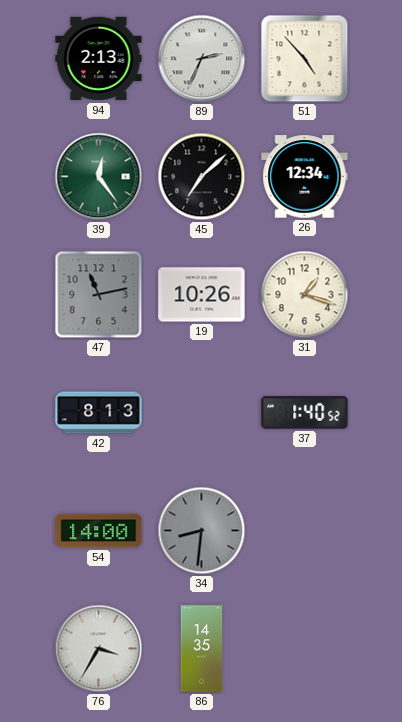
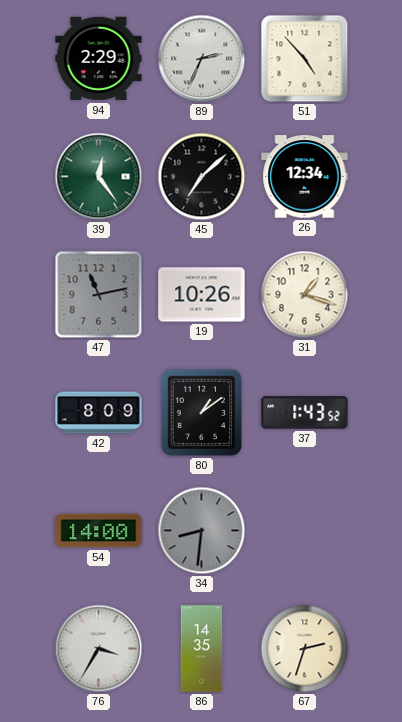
94: 2:13 -> 2:29 (99, 59)
42: 8:13 -> 8:09 (99, 413)
80: none -> 1:09 (202, 413)
37: 1:40 -> 1:43 (305, 413)
67: none -> 2:33 (305, 649)
